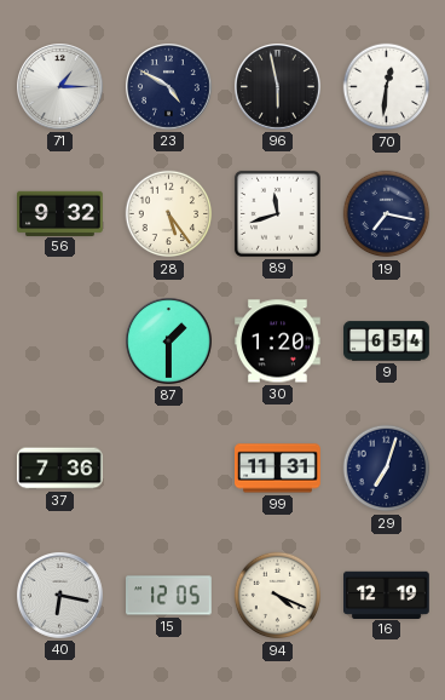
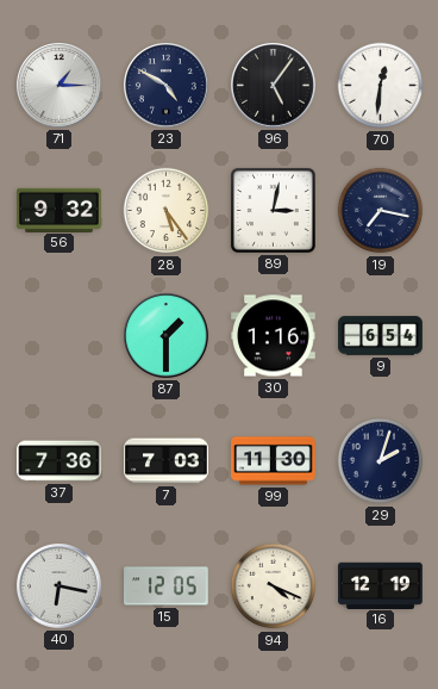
96: 5:58 -> 5:06 (274, 86)
89: 11:42 -> 3:02 (273, 210)
30: 1:20 -> 1:16 (274, 336)
7: none -> 7:03 (167, 461)
99: 11:31 -> 11:30 (274, 461)
29: 7:03 -> 2:03 (381, 461)
